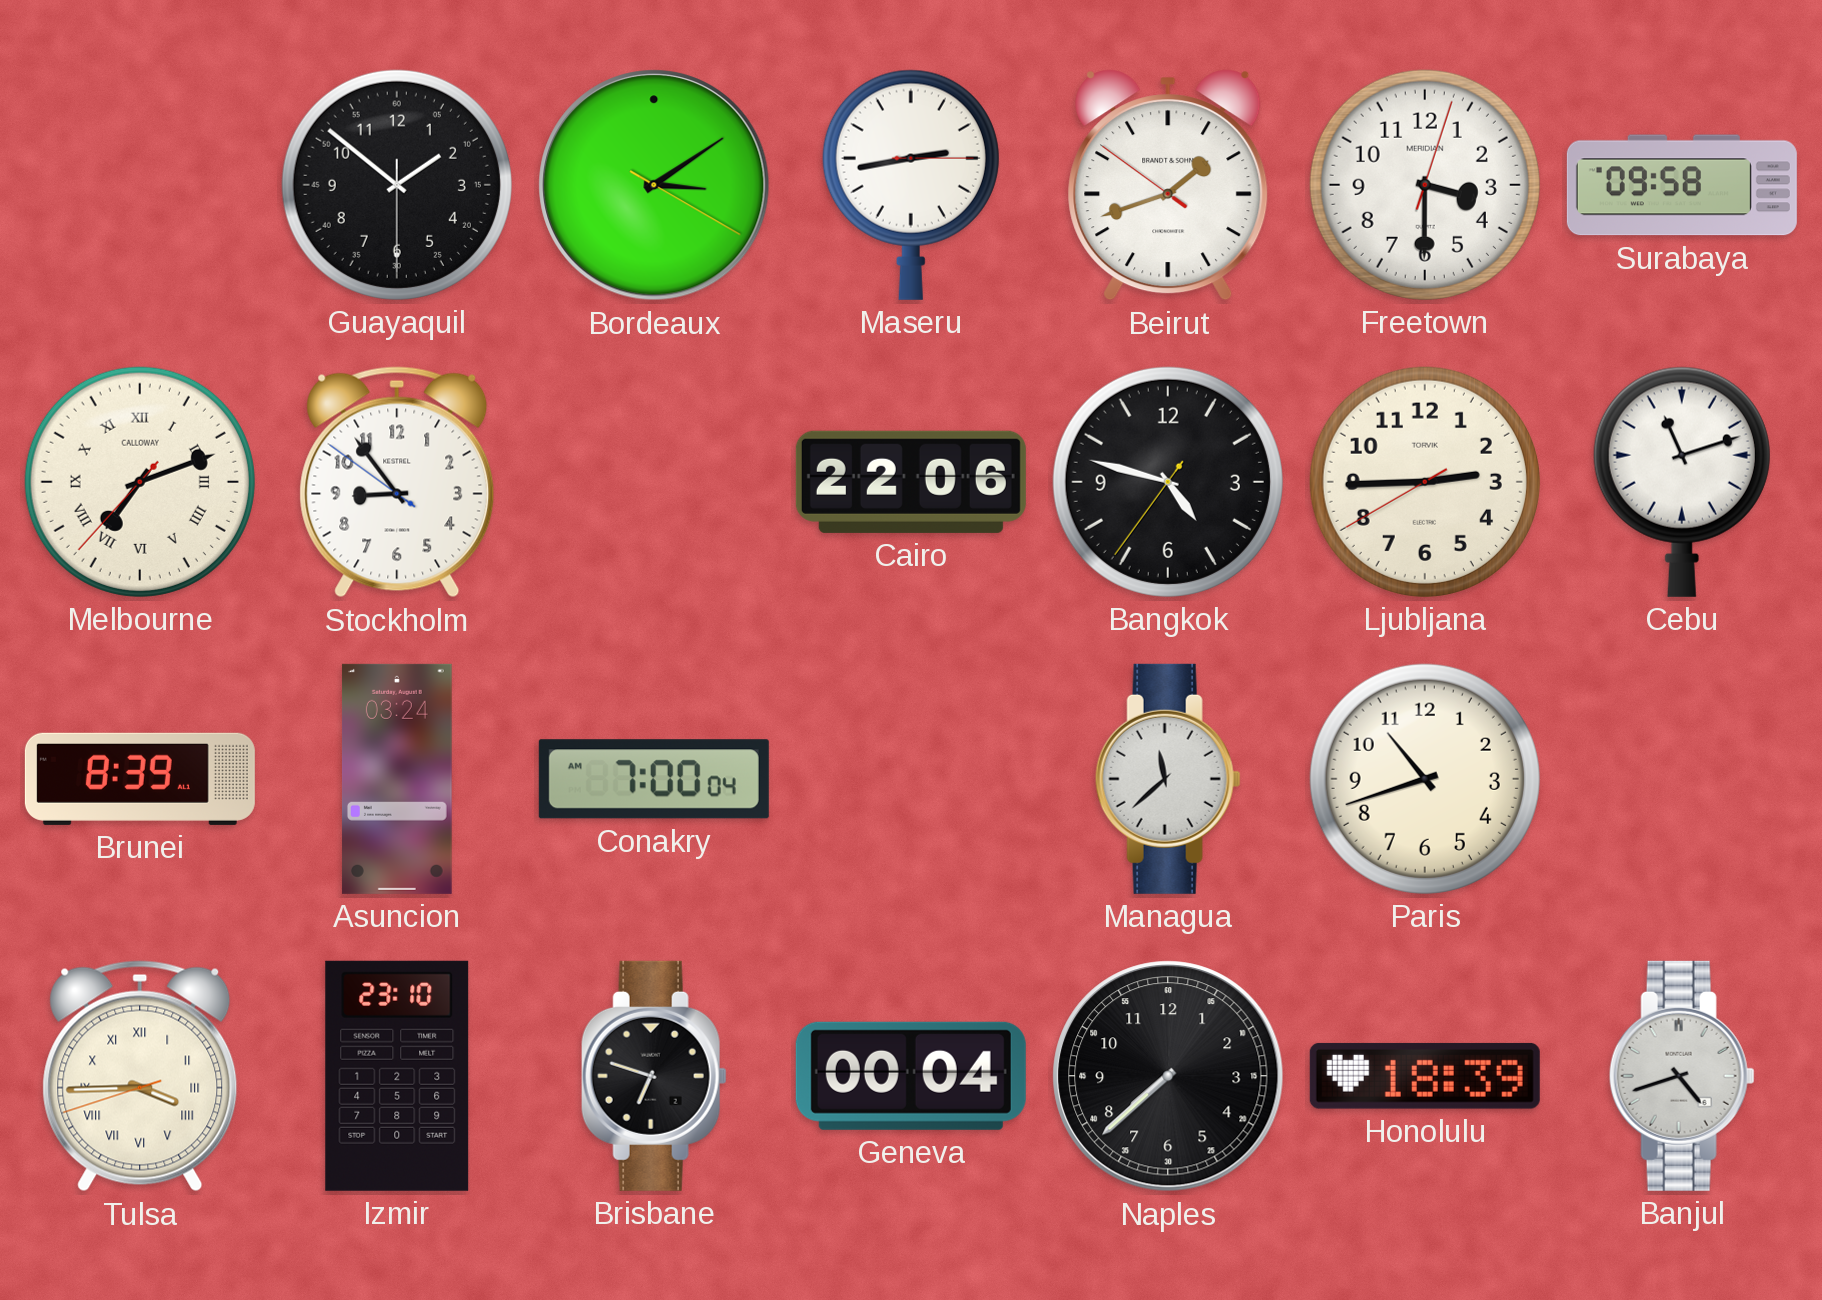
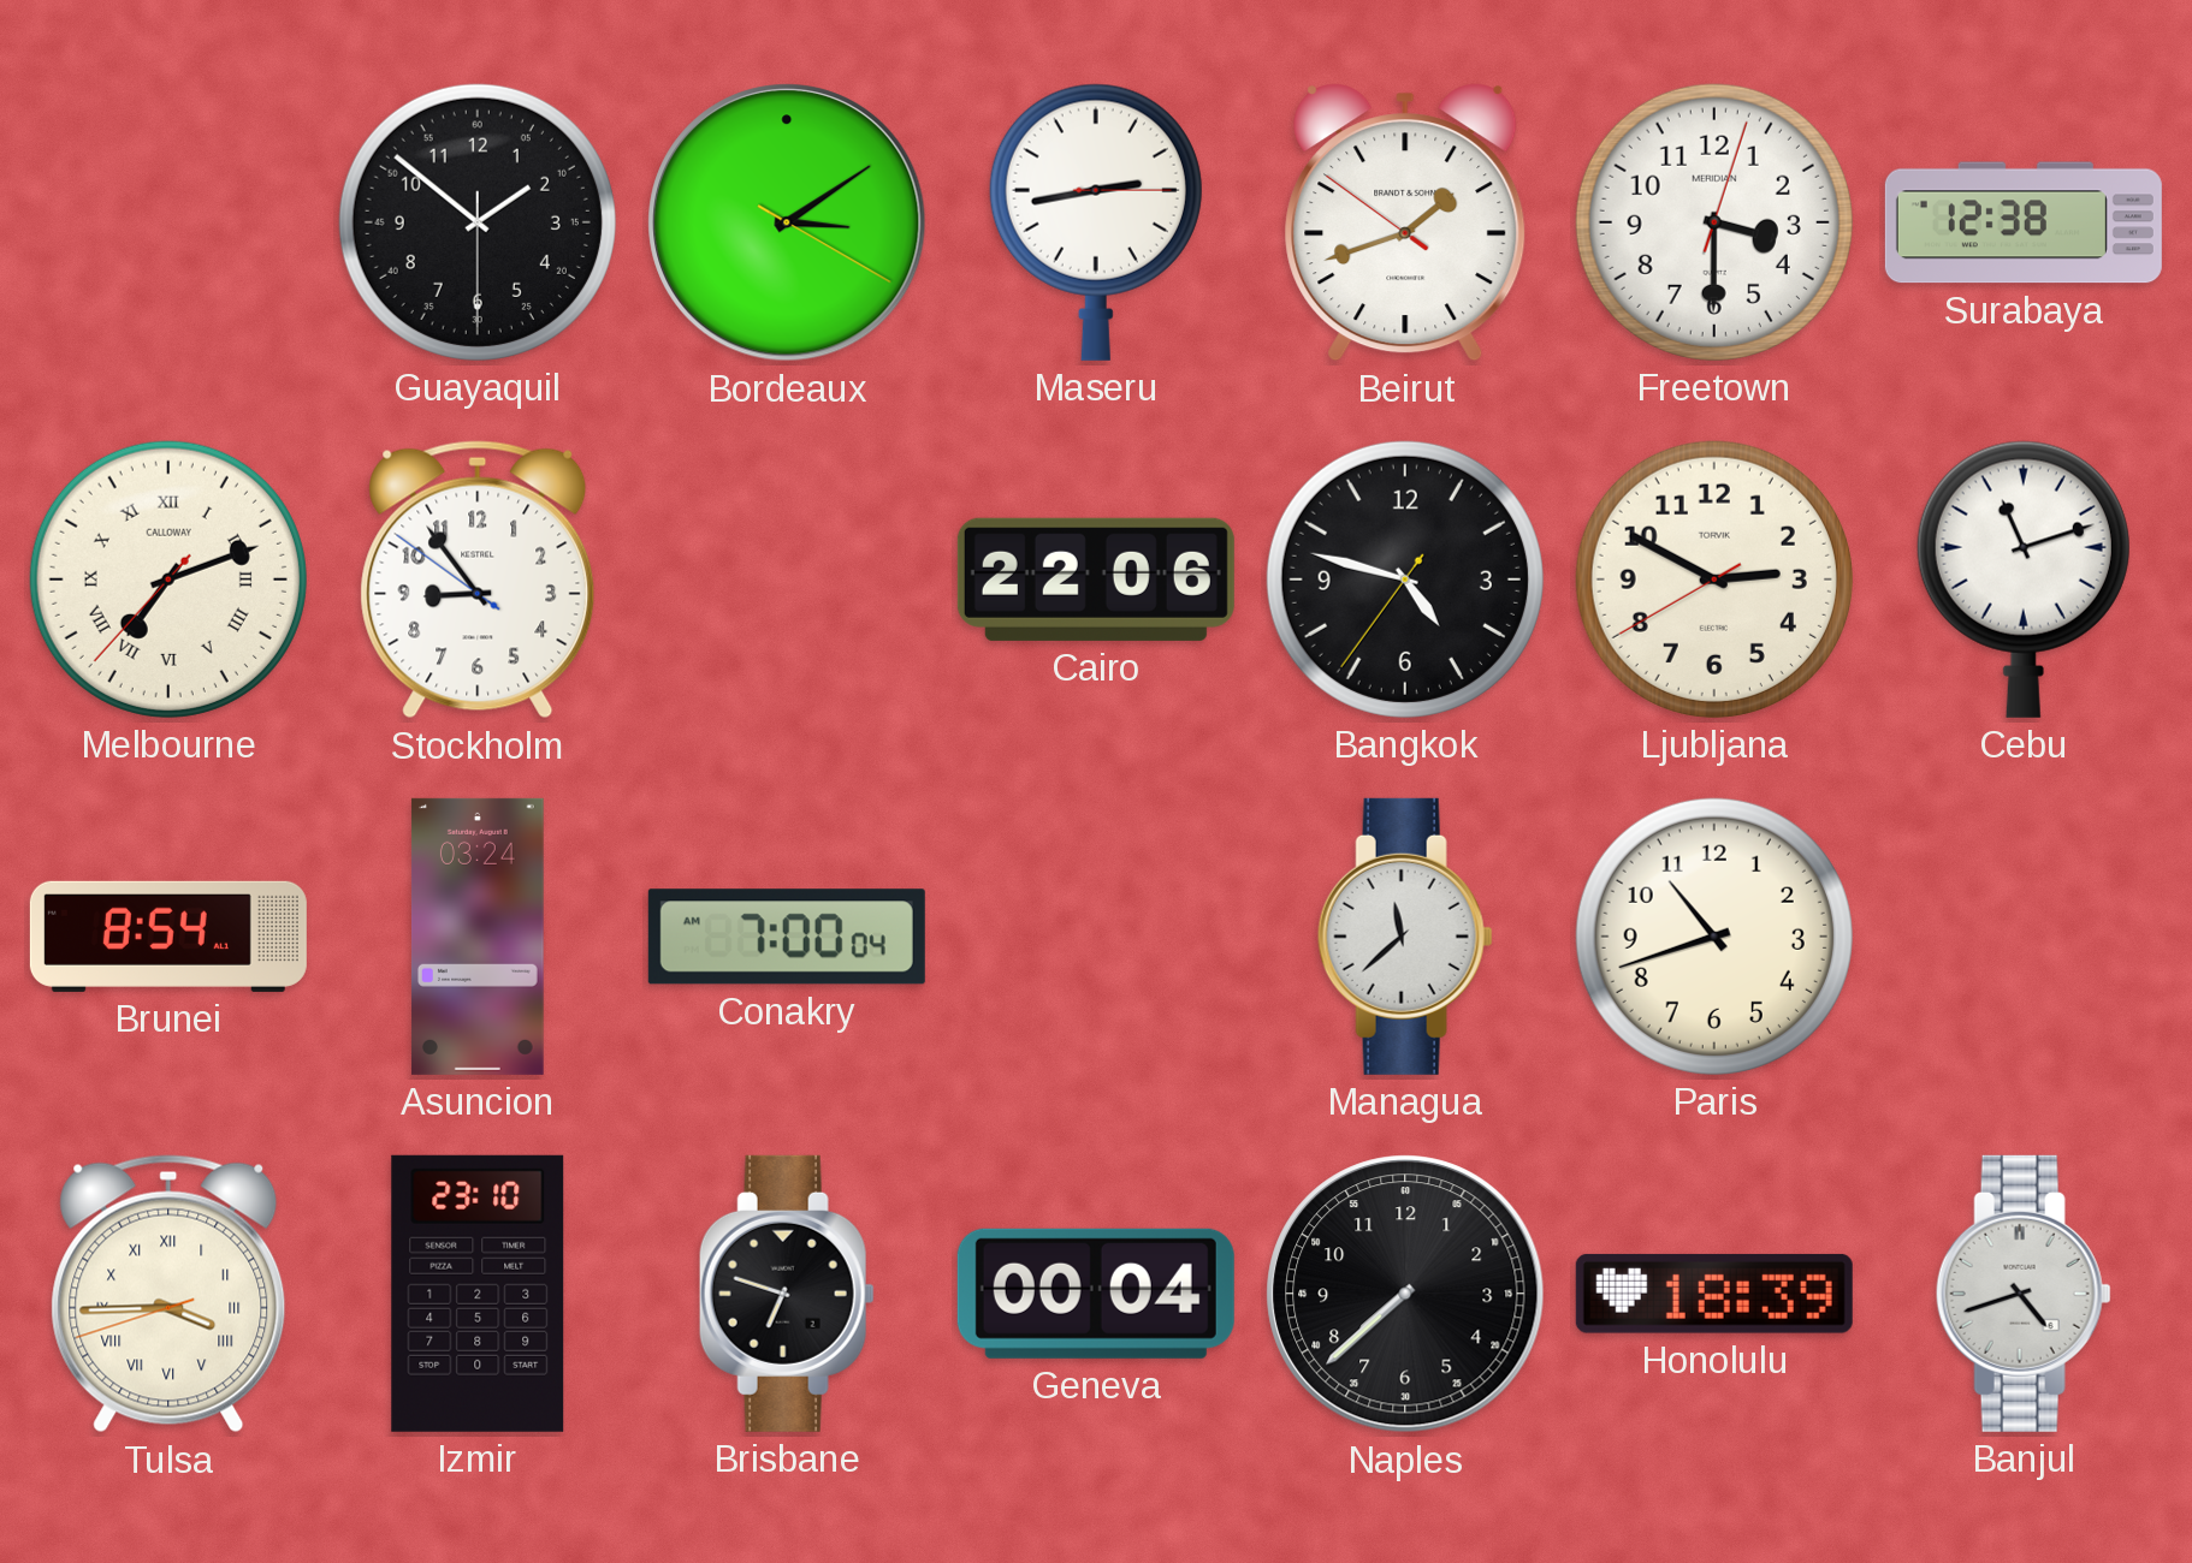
Surabaya: 09:58 -> 12:38 (2024, 222)
Ljubljana: 2:44 -> 2:49 (1714, 580)
Brunei: 8:39 -> 8:54 (168, 937)
